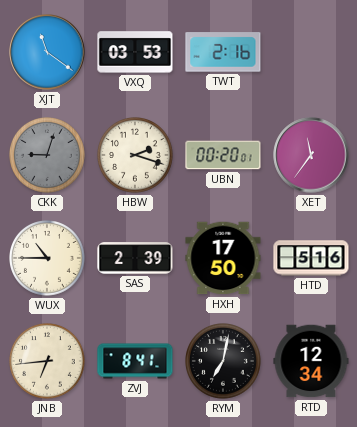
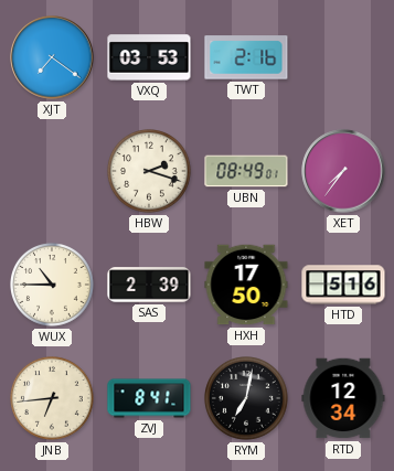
XJT: 11:21 -> 7:21 (52, 57)
CKK: 9:03 -> none (48, 156)
UBN: 00:20 -> 08:49 (246, 171)
XET: 11:36 -> 7:36 (343, 171)
